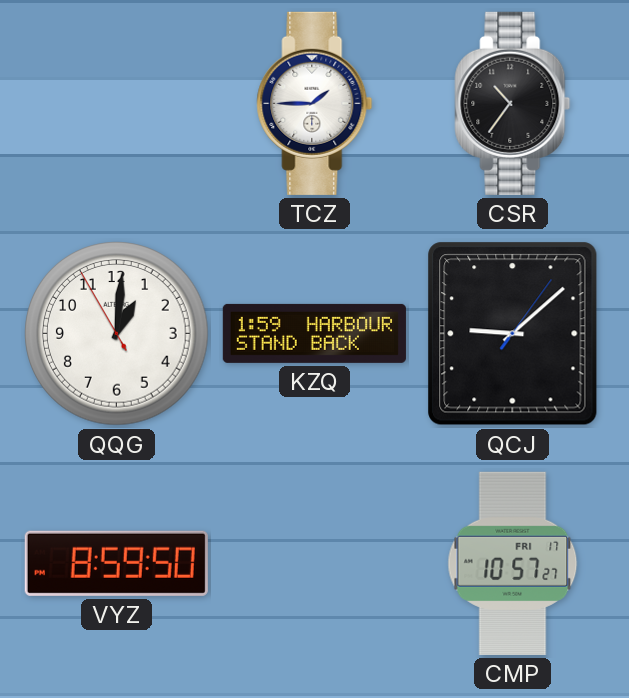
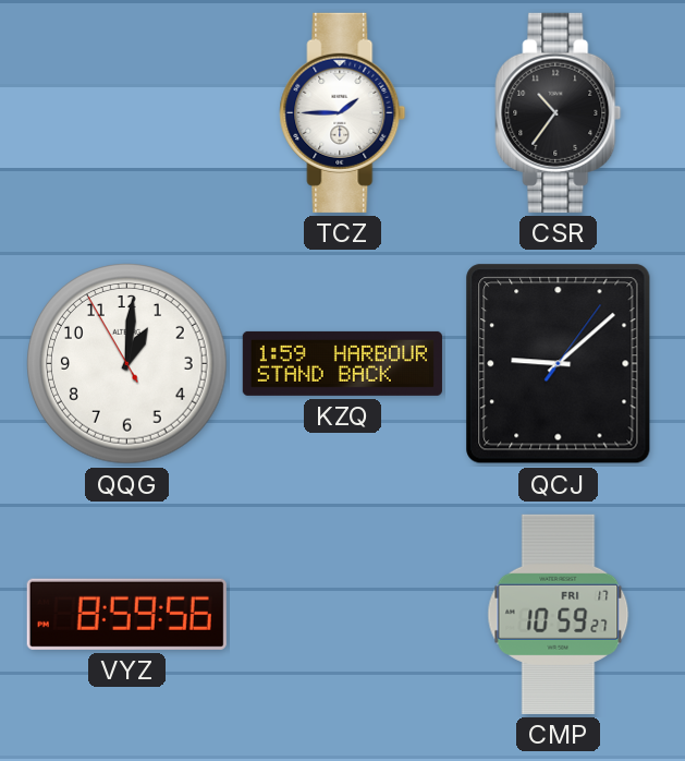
VYZ: 8:59:50 -> 8:59:56 (126, 614)
CMP: 10:57 -> 10:59 (559, 614)
